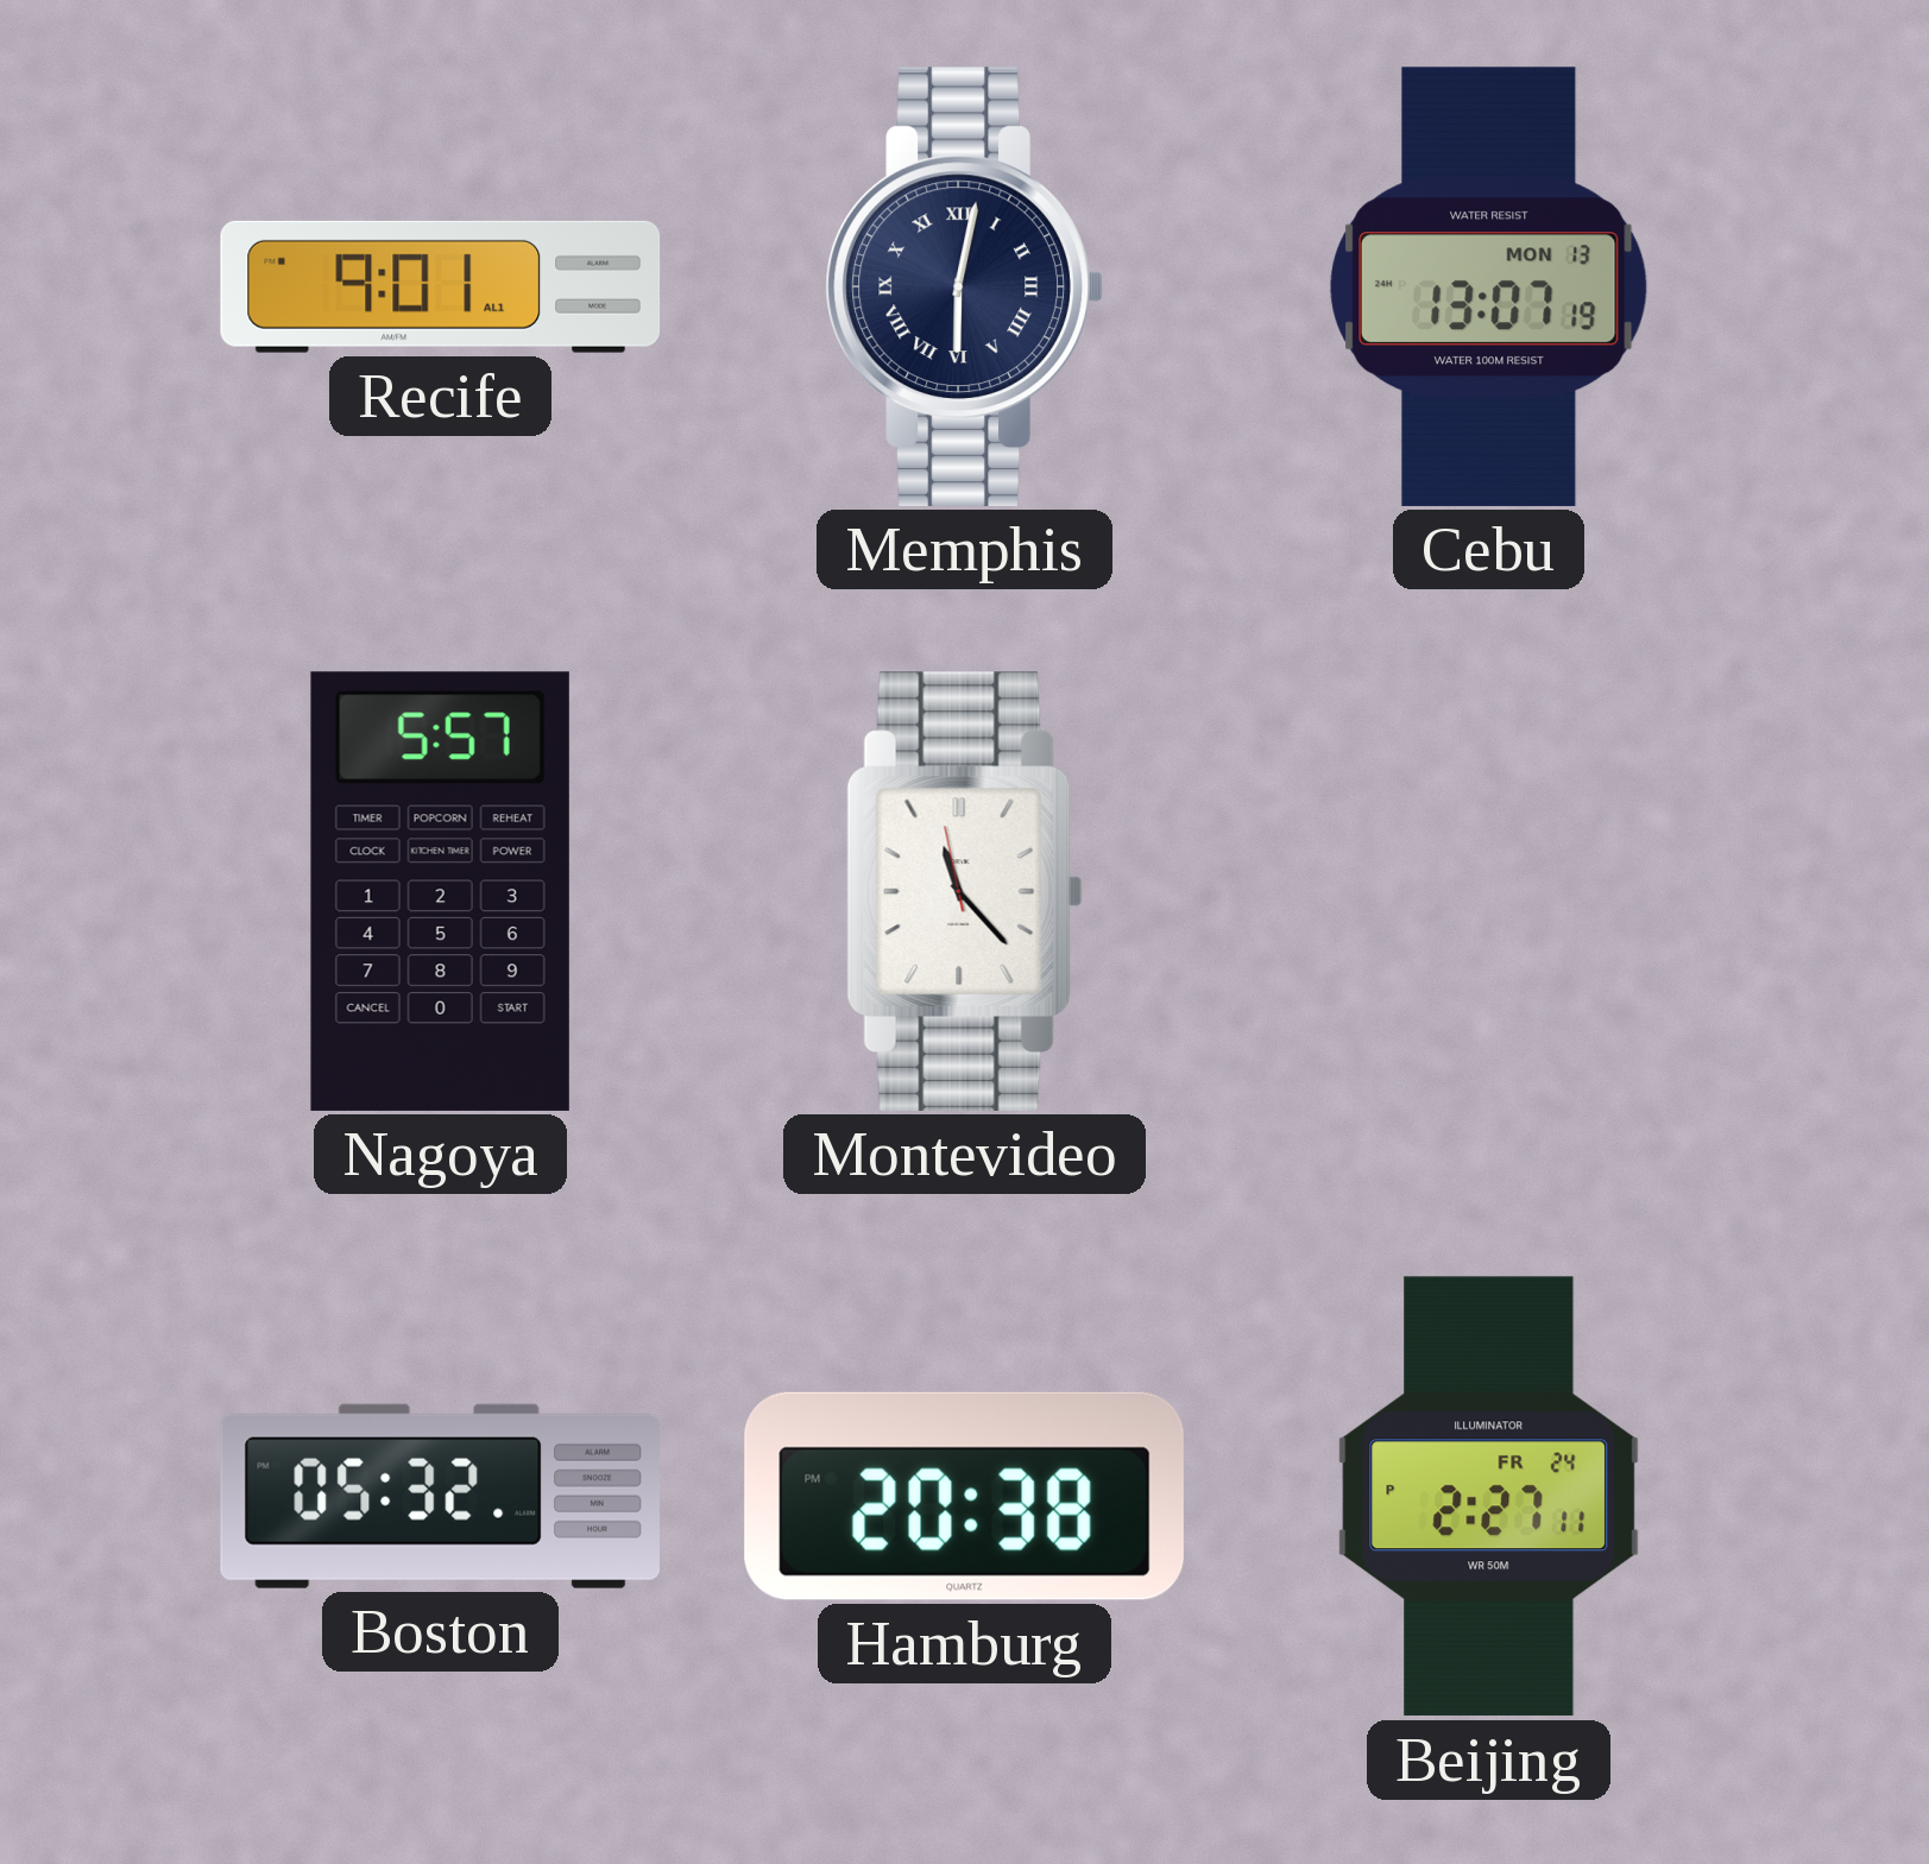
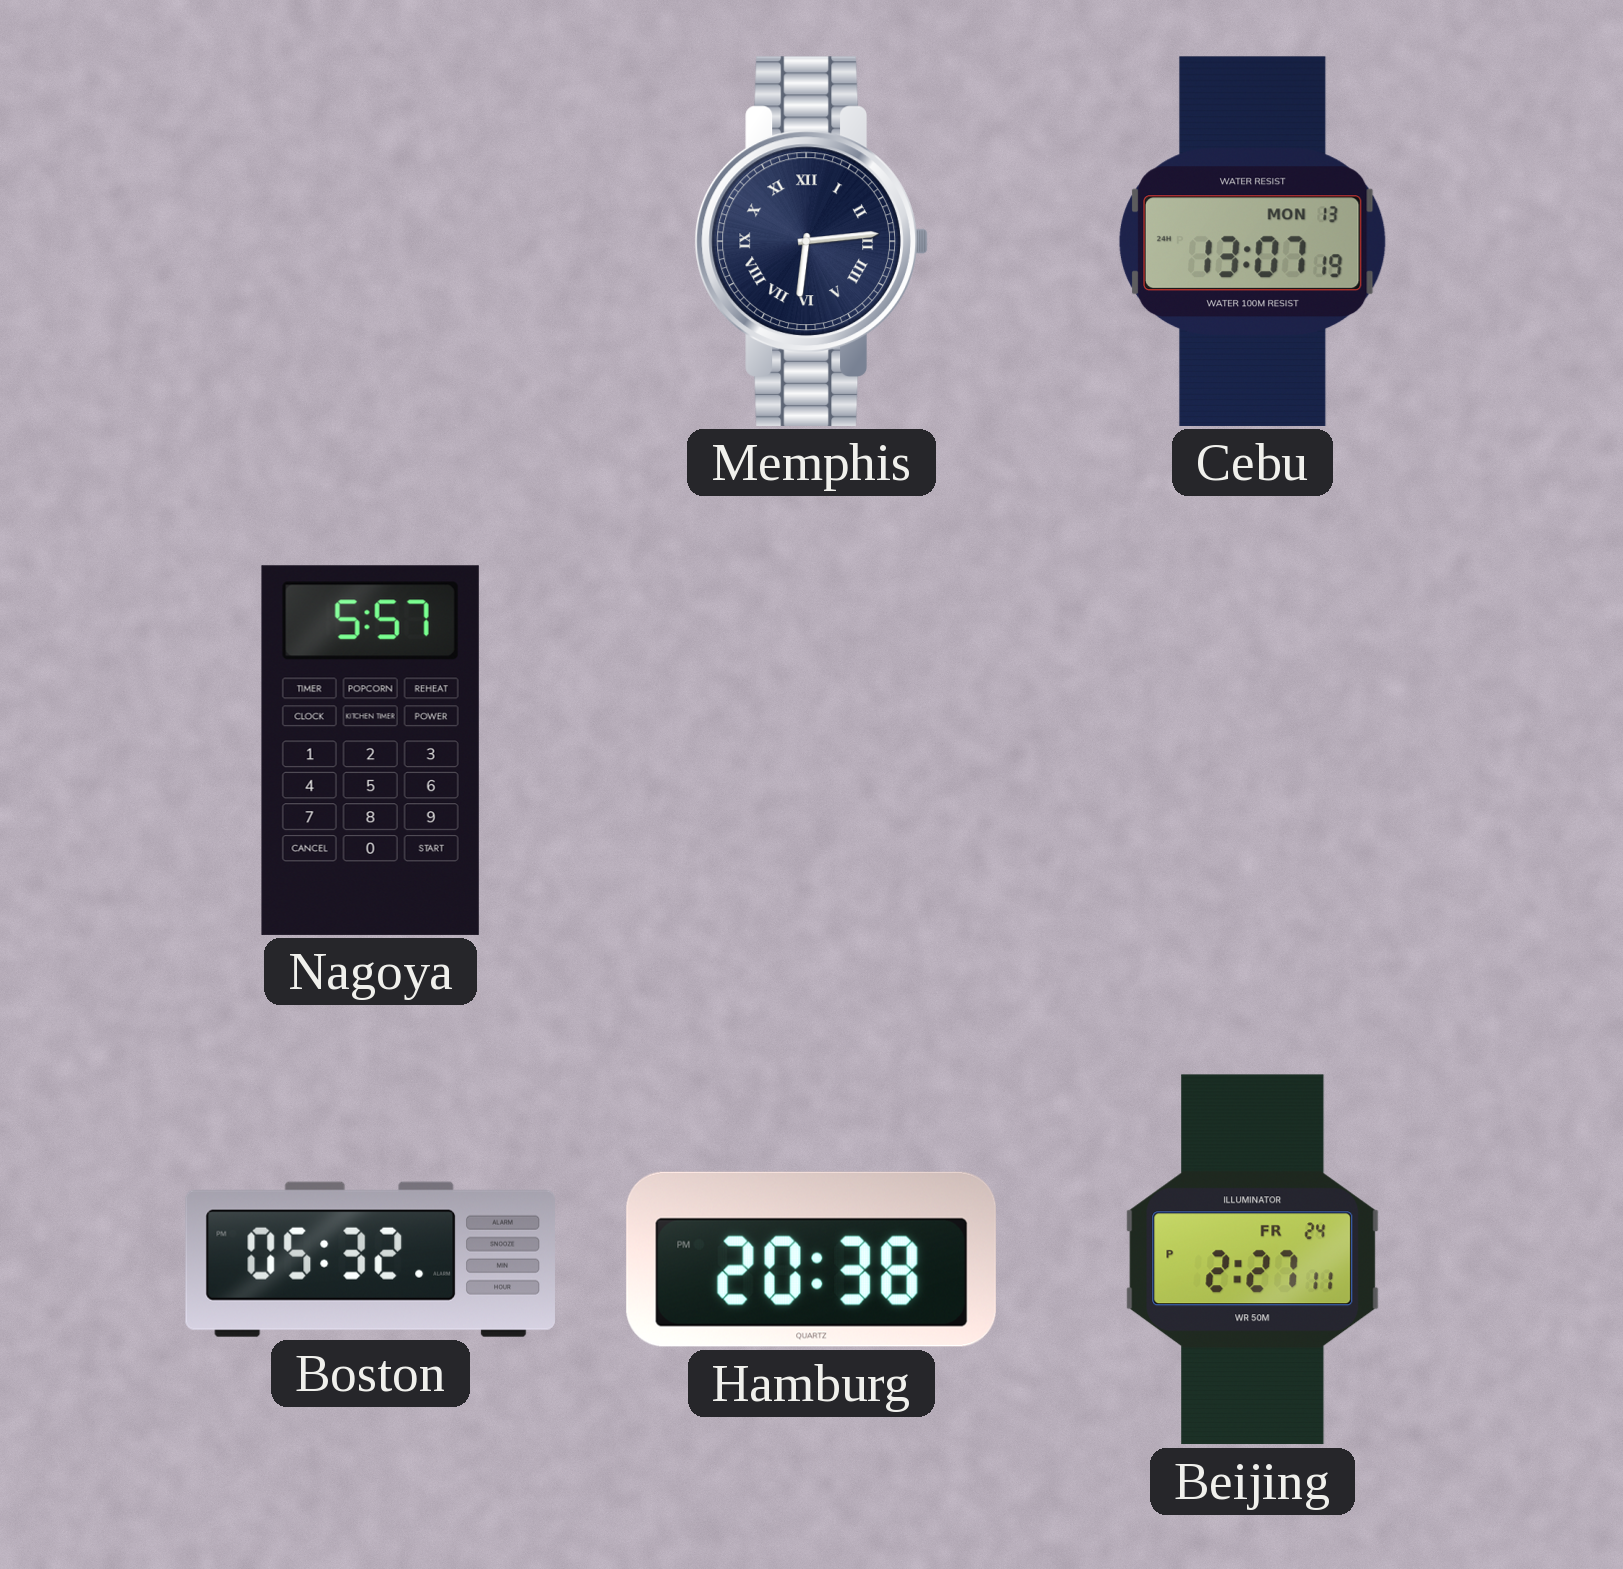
Recife: 9:01 -> none (441, 286)
Memphis: 6:02 -> 6:14 (811, 241)
Montevideo: 11:22 -> none (965, 891)
